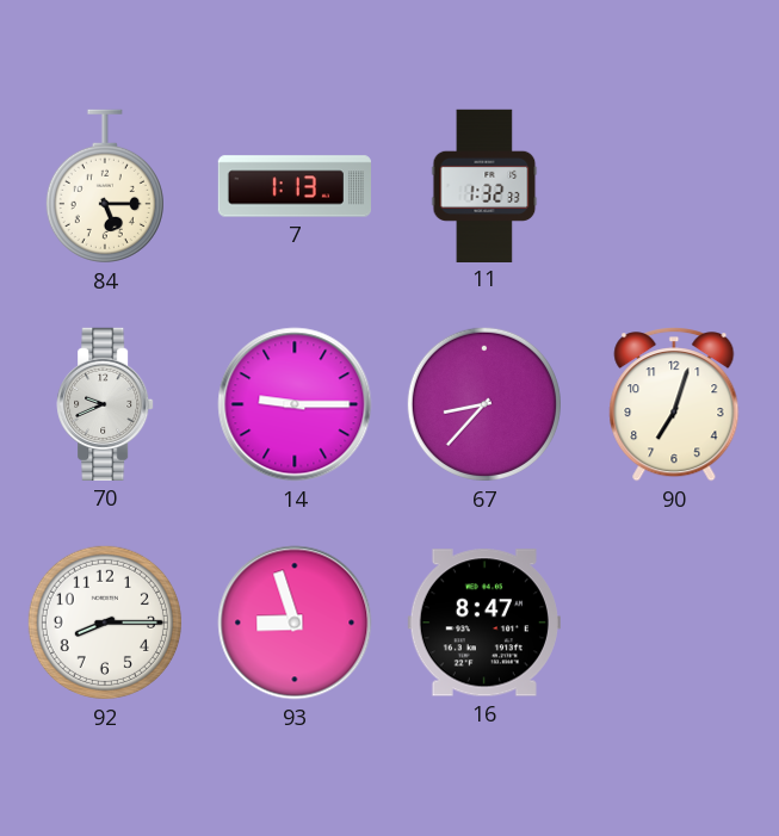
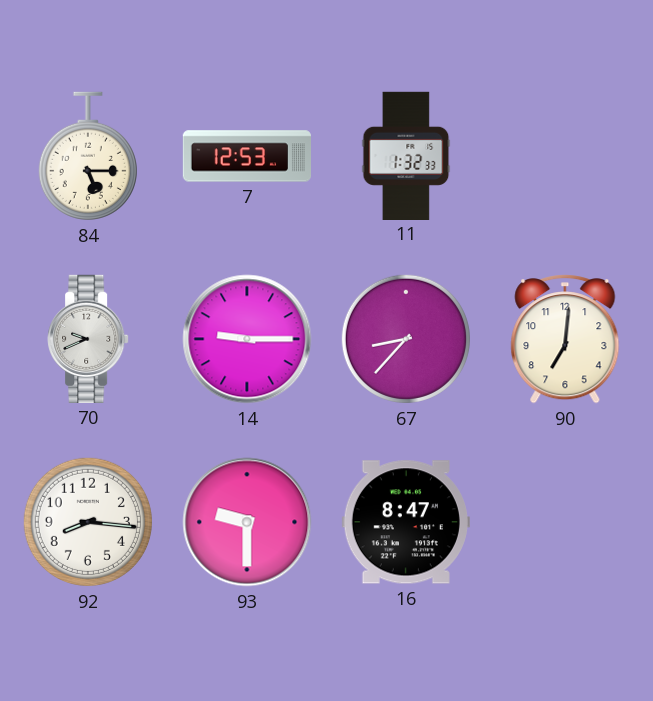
7: 1:13 -> 12:53 (246, 156)
90: 7:03 -> 7:01 (565, 339)
92: 8:15 -> 8:16 (88, 522)
93: 8:57 -> 9:30 (247, 522)
